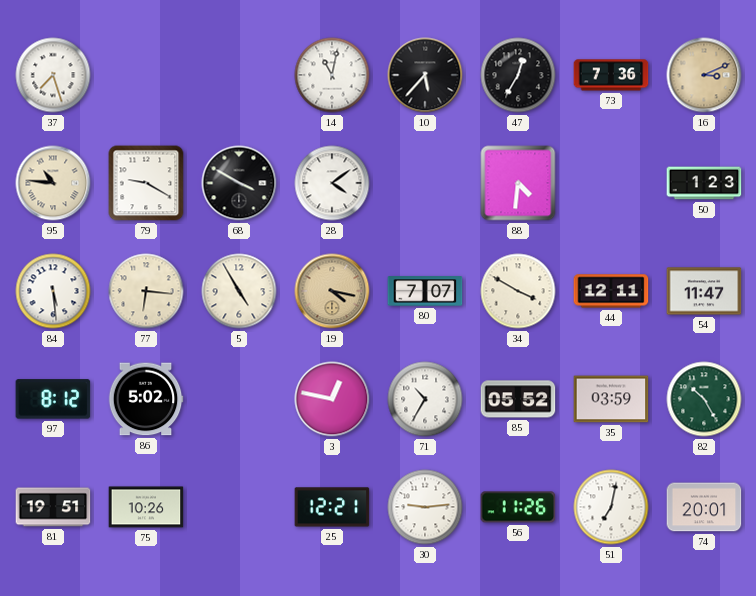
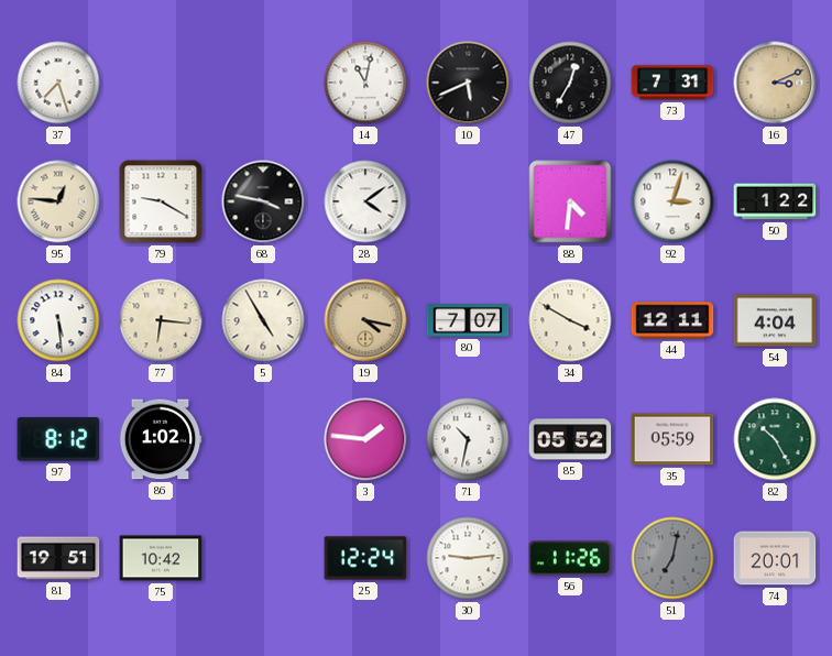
10: 5:37 -> 5:41 (468, 83)
73: 7:36 -> 7:31 (672, 83)
95: 10:46 -> 12:46 (58, 201)
68: 3:50 -> 3:47 (263, 201)
92: none -> 3:03 (672, 201)
50: 1:23 -> 1:22 (775, 201)
54: 11:47 -> 4:04 (775, 320)
86: 5:02 -> 1:02 (161, 439)
3: 12:47 -> 1:46 (365, 439)
71: 10:35 -> 10:32 (468, 439)
35: 03:59 -> 05:59 (672, 439)
75: 10:26 -> 10:42 (161, 558)
25: 12:21 -> 12:24 (365, 558)
51 dial: white -> grey (672, 558)
